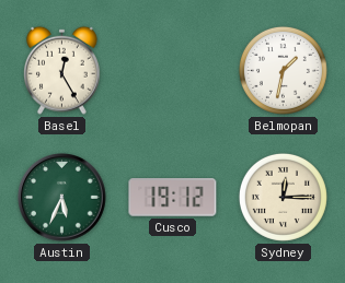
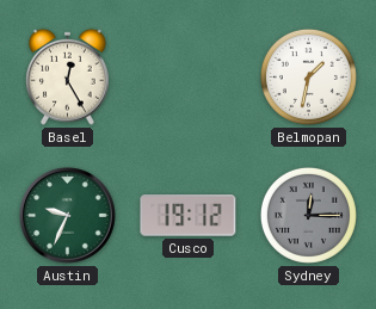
Austin: 5:34 -> 9:34 (68, 216)
Sydney dial: cream -> grey (308, 215)
